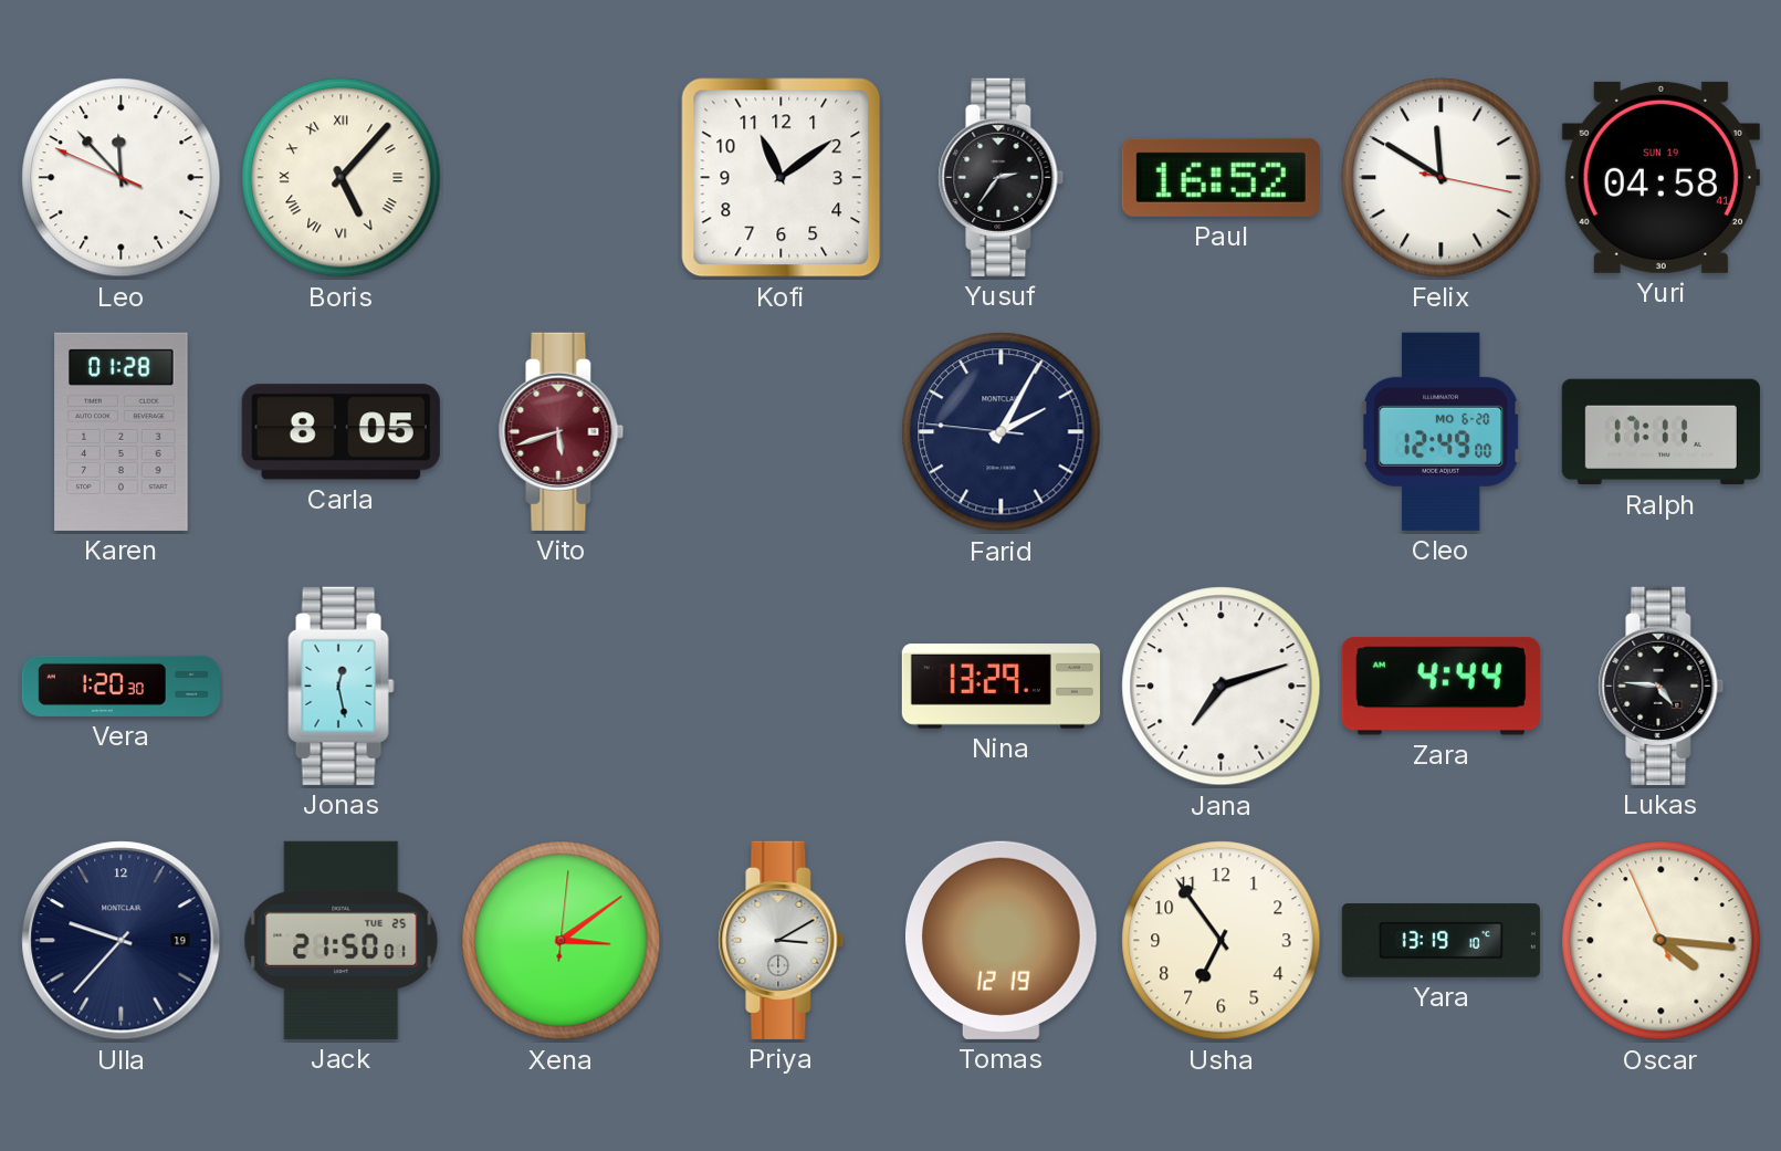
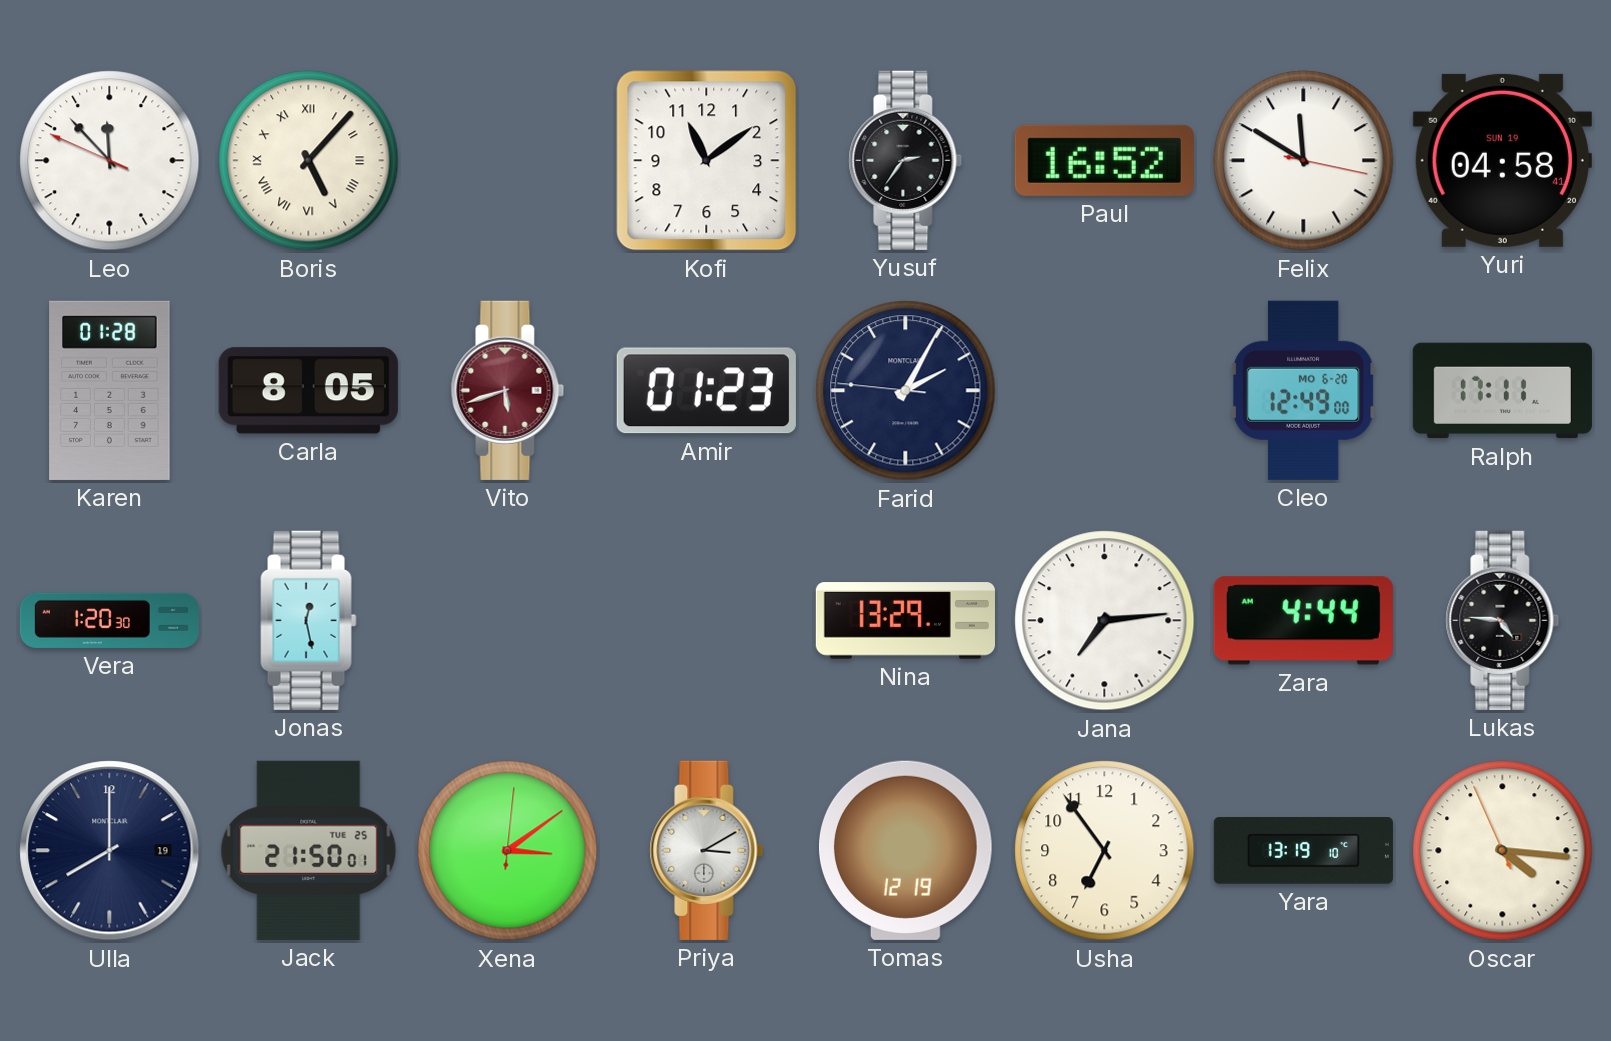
Amir: none -> 01:23 (706, 391)
Jana: 7:12 -> 7:14 (1105, 621)
Ulla: 9:37 -> 8:00 (110, 851)
